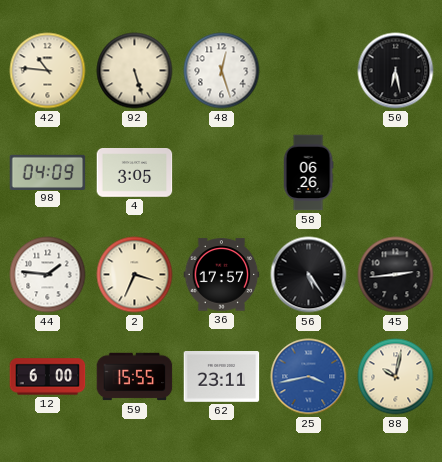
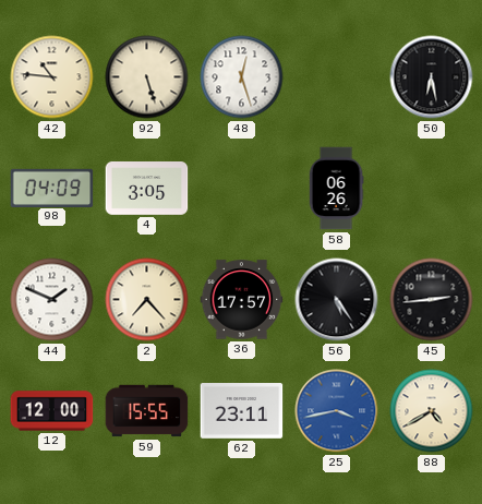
44: 1:46 -> 1:49 (52, 300)
2: 3:34 -> 7:23 (147, 300)
12: 6:00 -> 12:00 (52, 411)
88: 10:02 -> 4:40 (432, 411)
